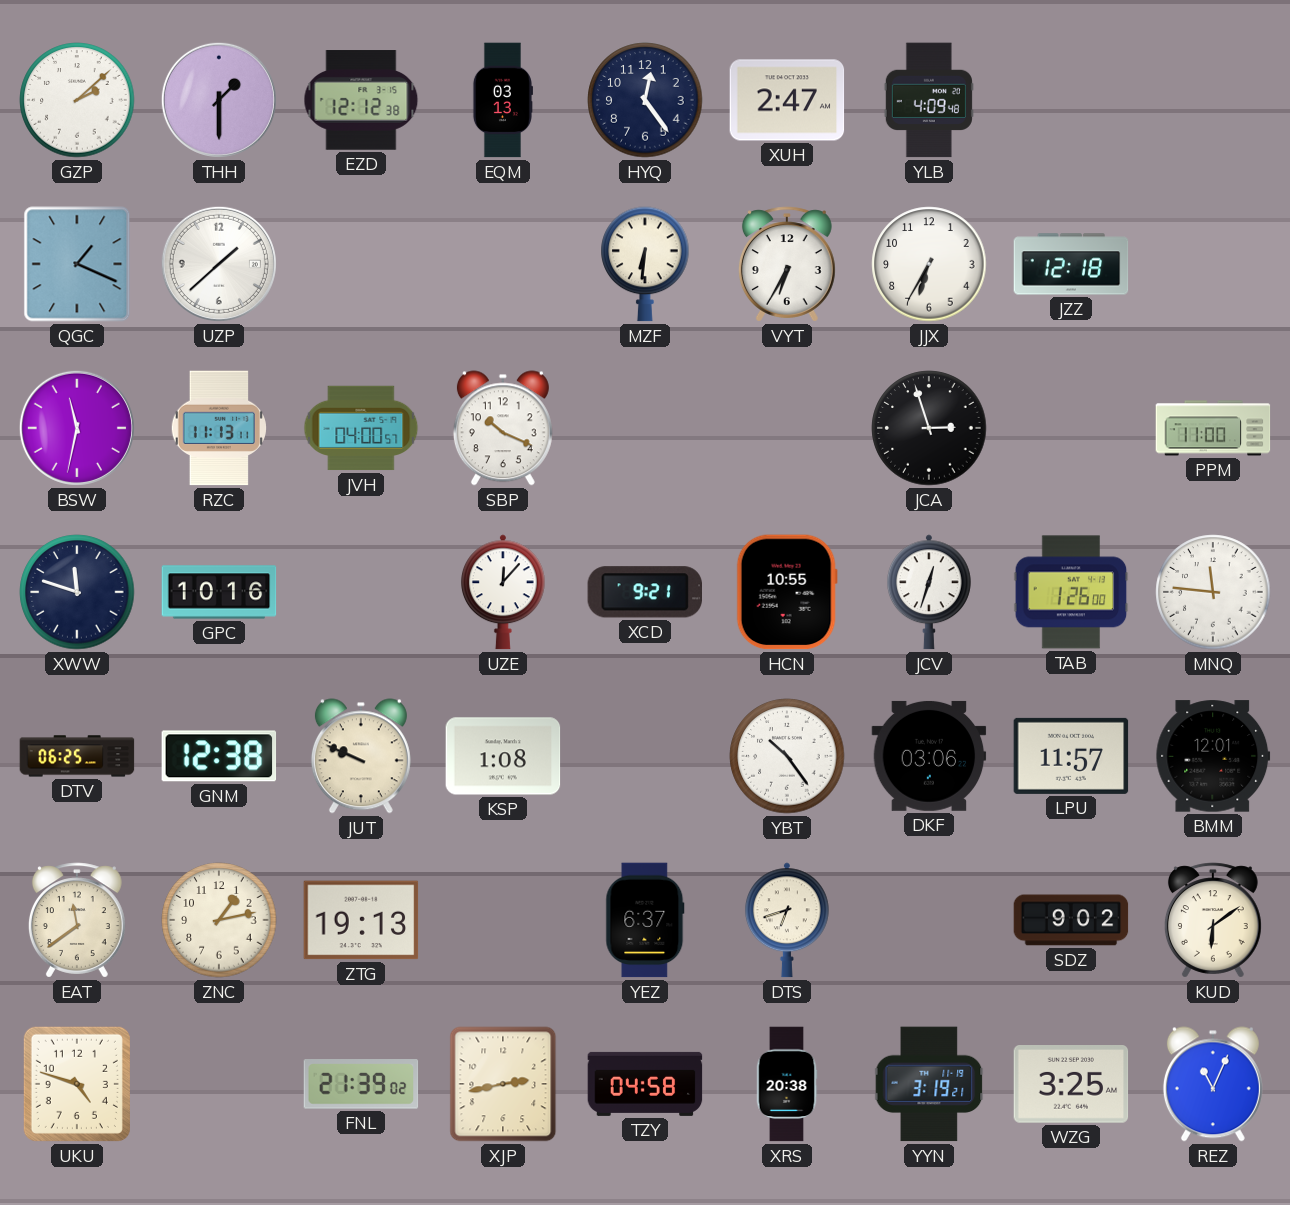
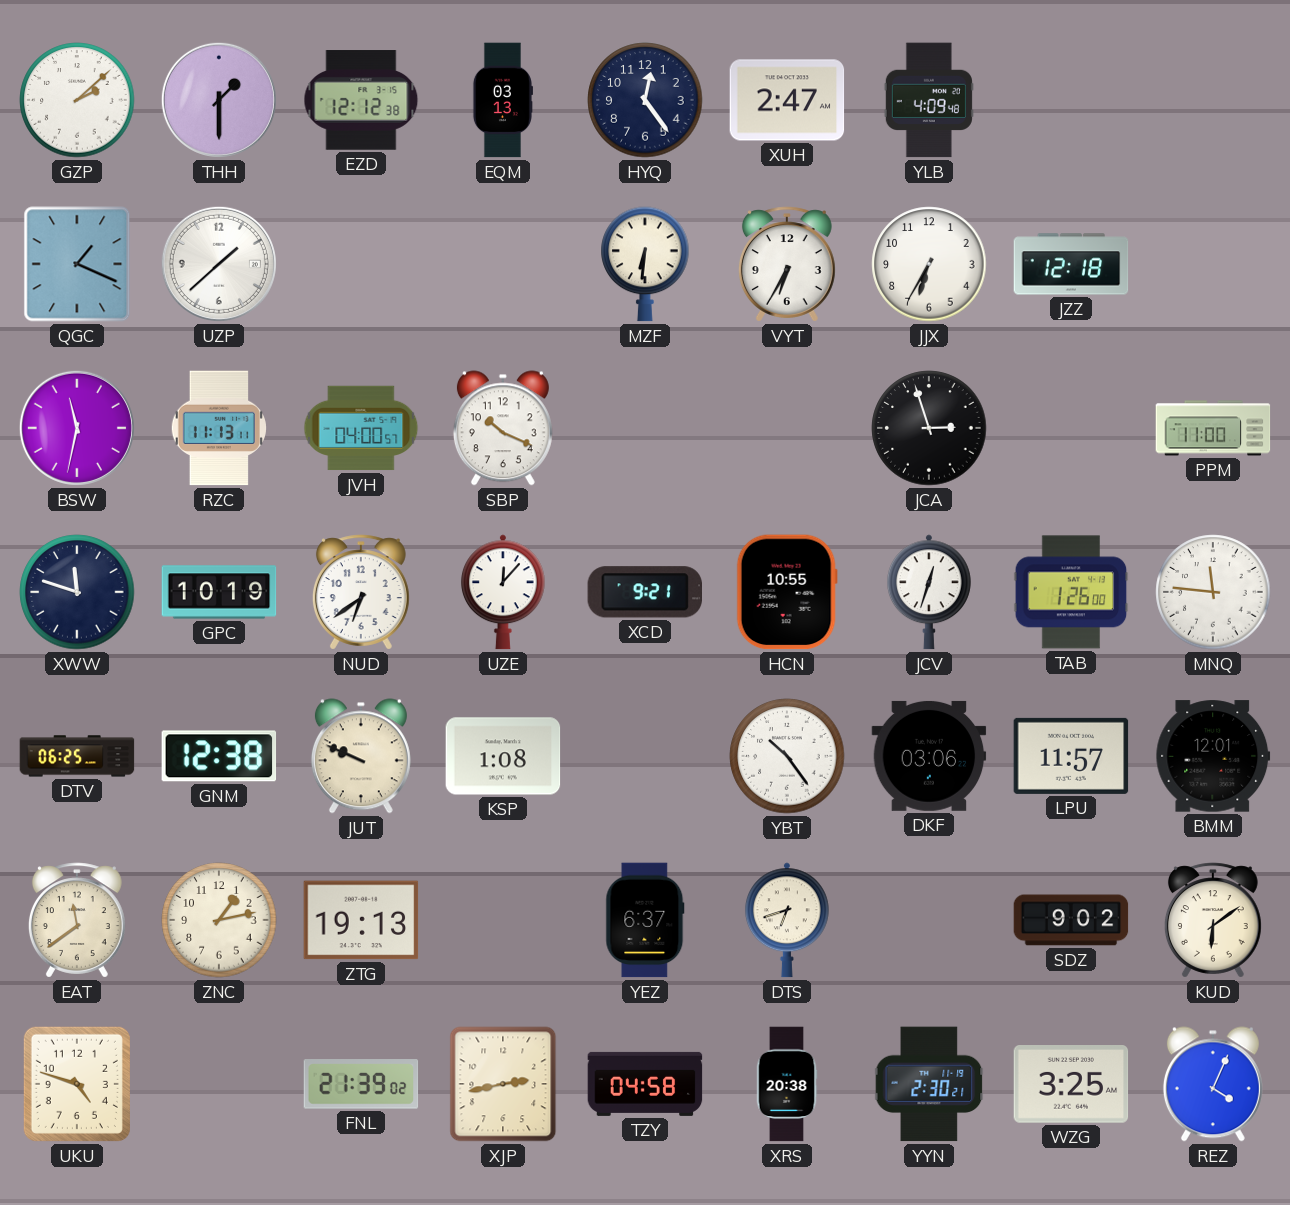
GPC: 10:16 -> 10:19 (219, 592)
NUD: none -> 6:39 (361, 592)
YYN: 3:19 -> 2:30 (929, 1084)
REZ: 11:04 -> 4:04 (1213, 1084)
